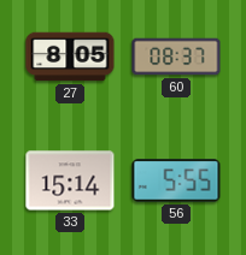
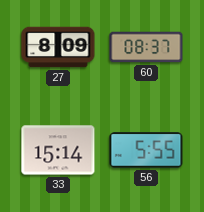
27: 8:05 -> 8:09 (58, 47)
